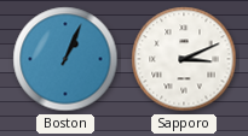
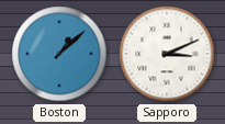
Boston: 1:04 -> 1:08 (59, 54)
